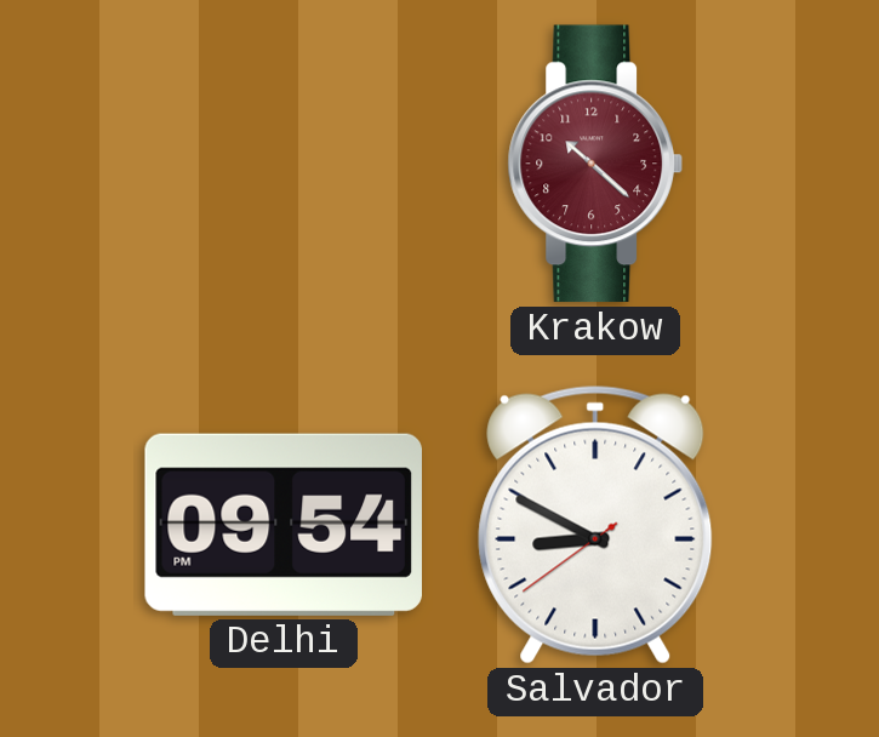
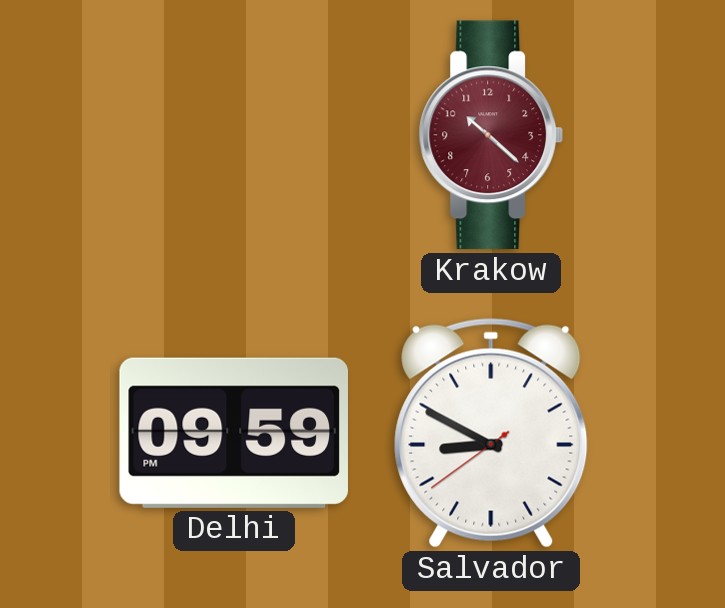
Delhi: 09:54 -> 09:59 (234, 433)
